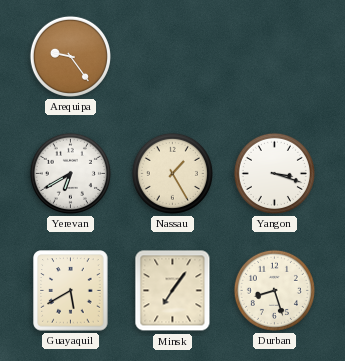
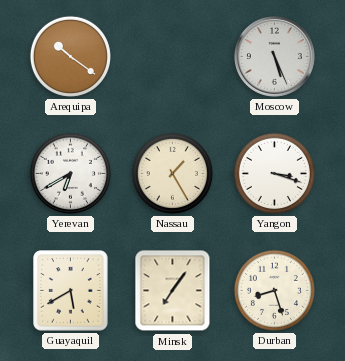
Arequipa: 9:24 -> 10:21 (70, 56)
Moscow: none -> 5:26 (274, 56)
